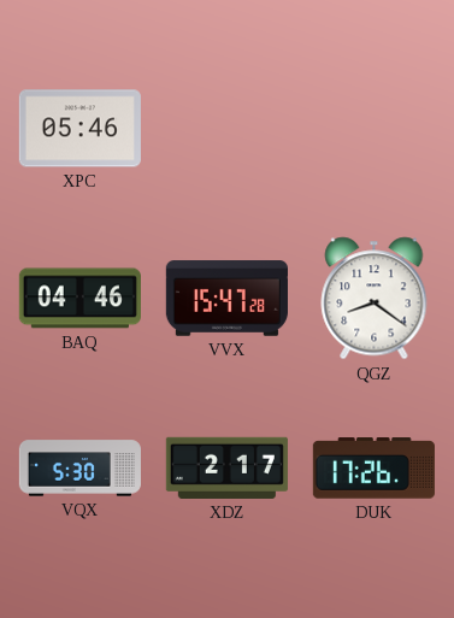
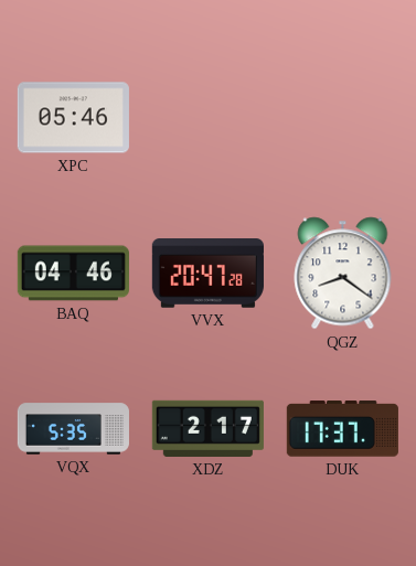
VVX: 15:47 -> 20:47 (207, 274)
VQX: 5:30 -> 5:35 (73, 429)
DUK: 17:26 -> 17:37 (342, 429)
